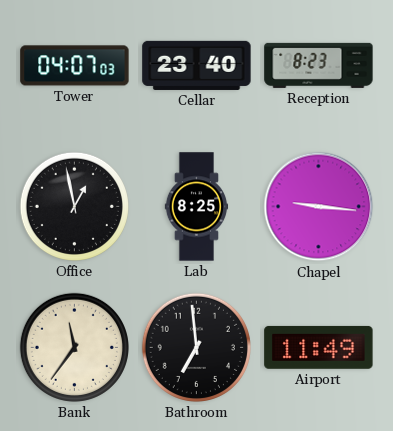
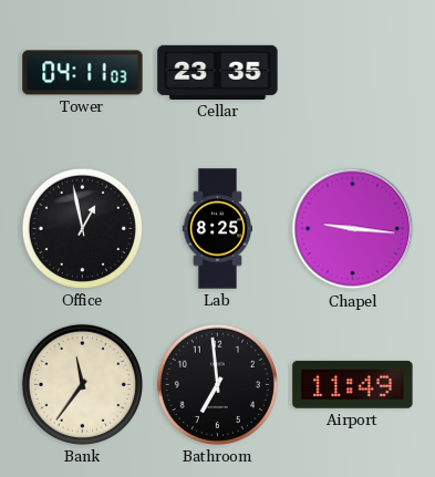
Tower: 04:07 -> 04:11 (83, 73)
Cellar: 23:40 -> 23:35 (218, 72)
Reception: 8:23 -> none (319, 65)
